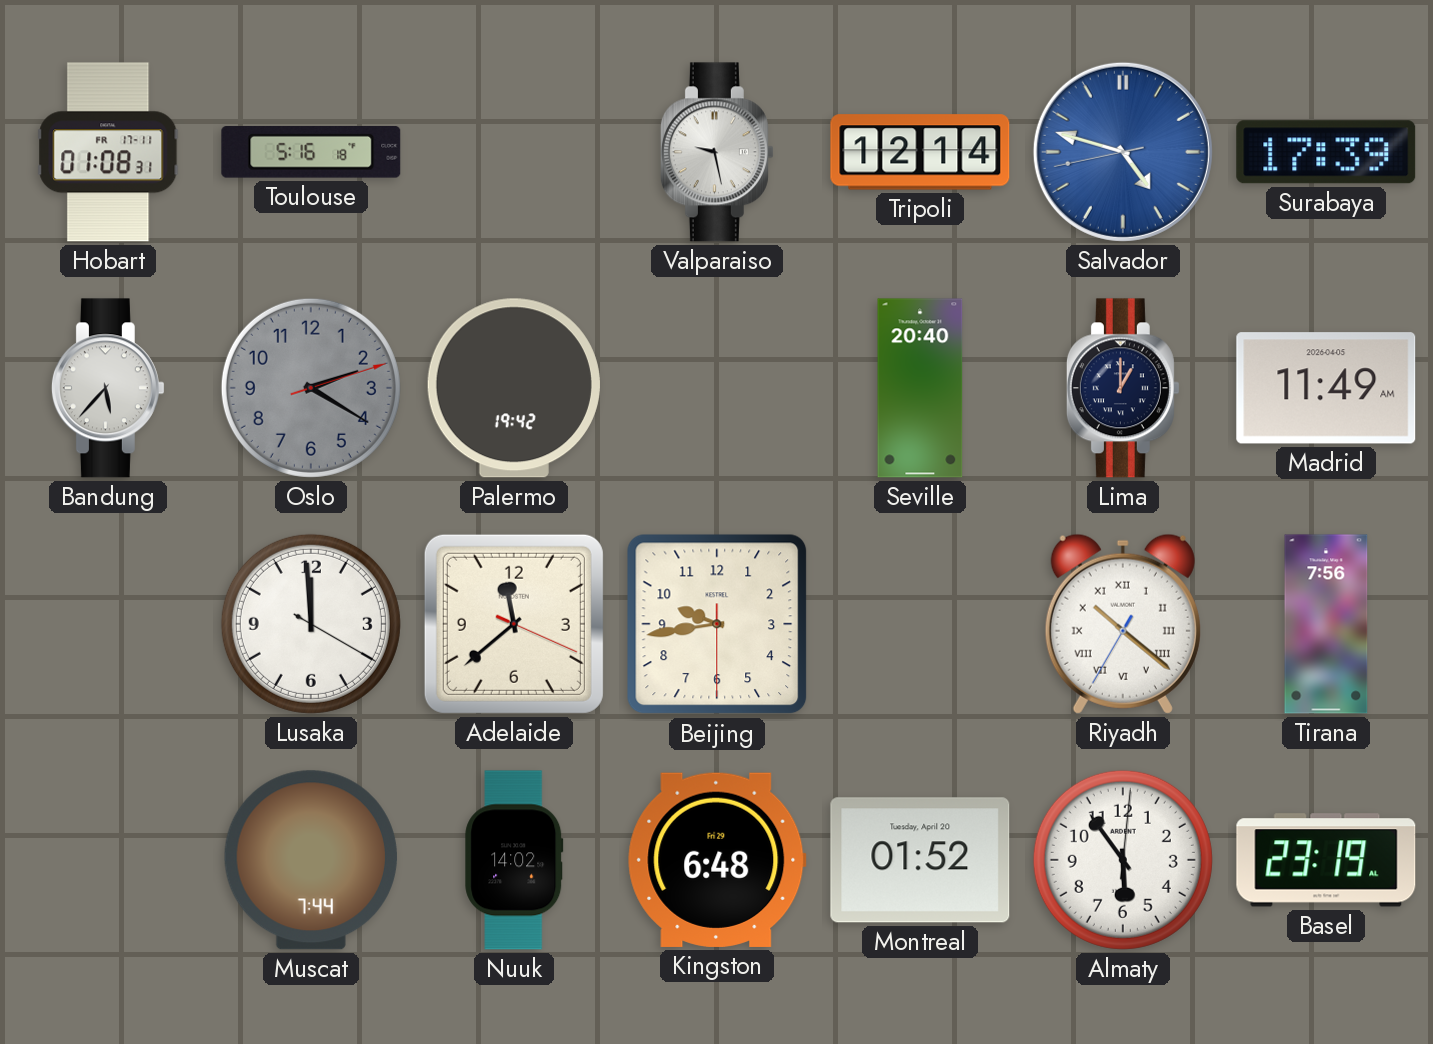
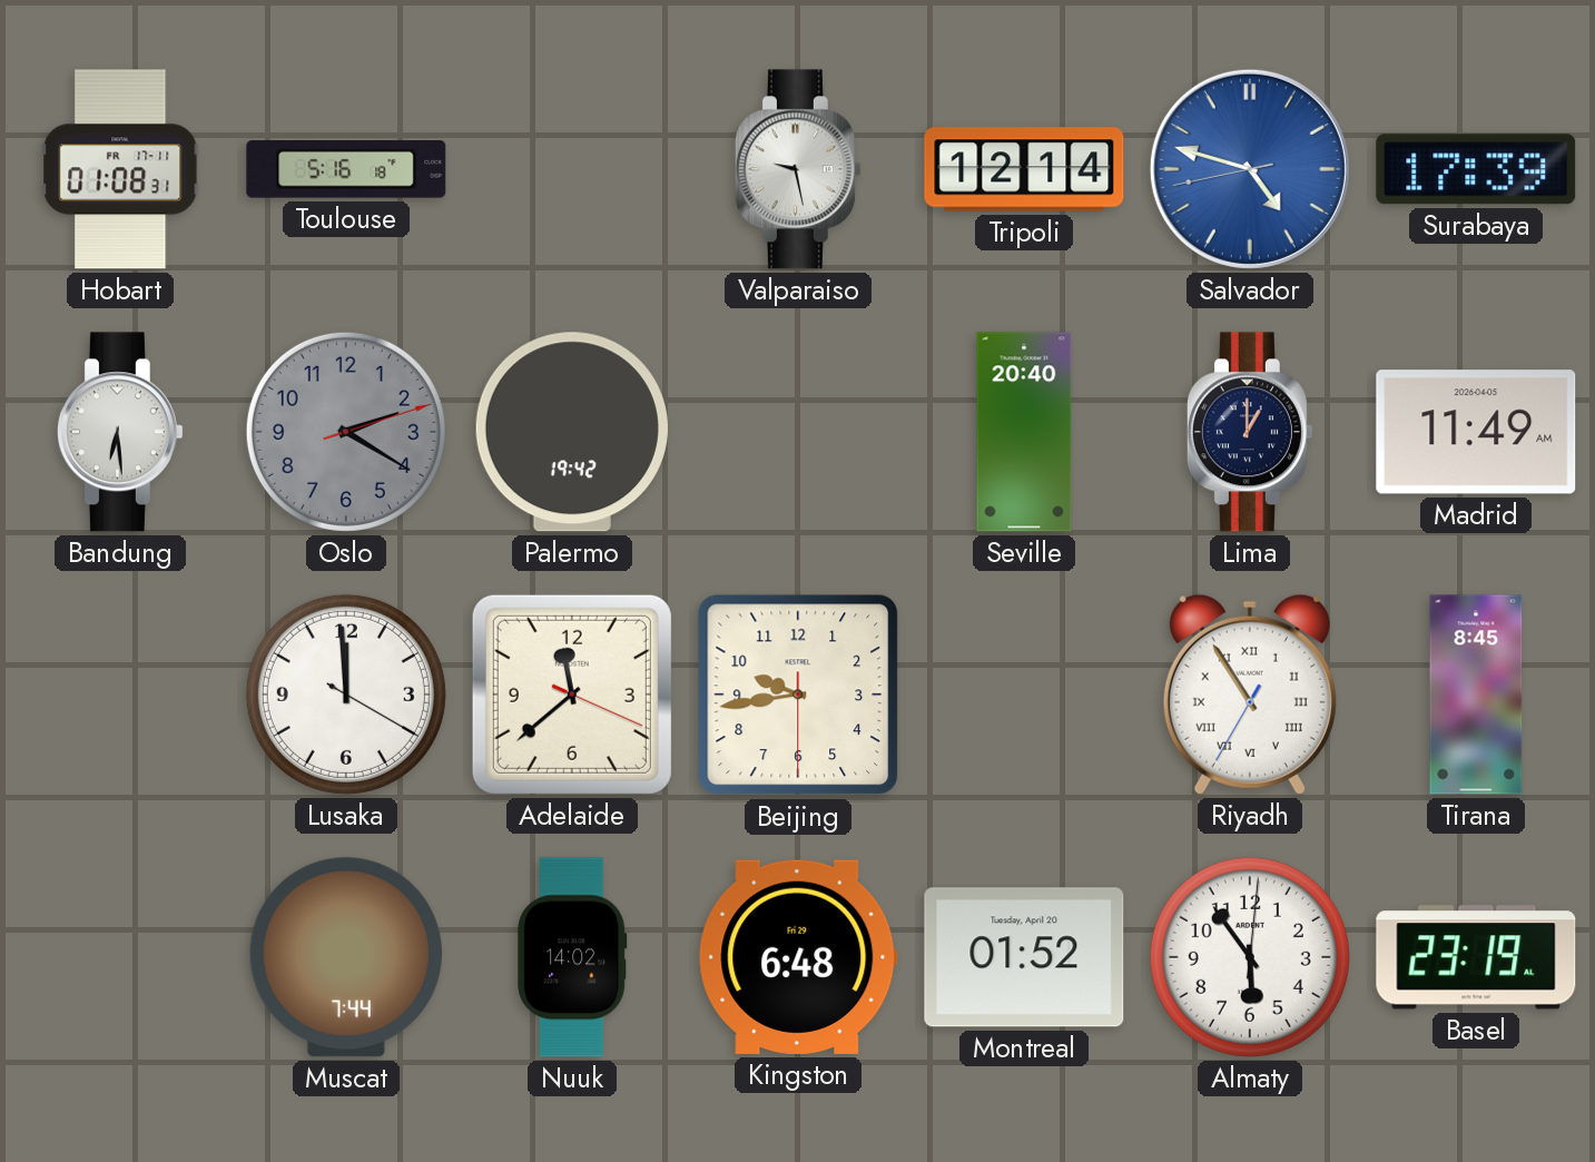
Bandung: 5:37 -> 6:29 (120, 432)
Riyadh: 10:21 -> 10:54 (1250, 695)
Tirana: 7:56 -> 8:45 (1476, 695)
